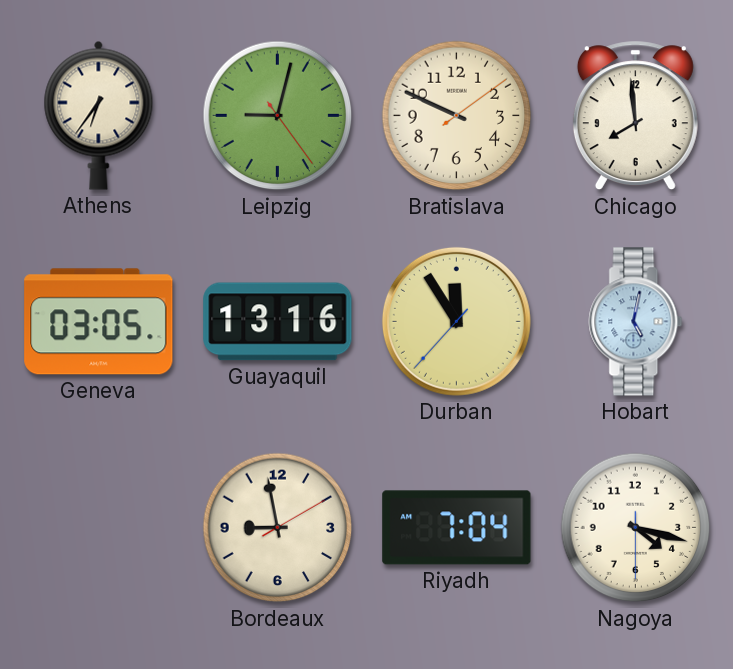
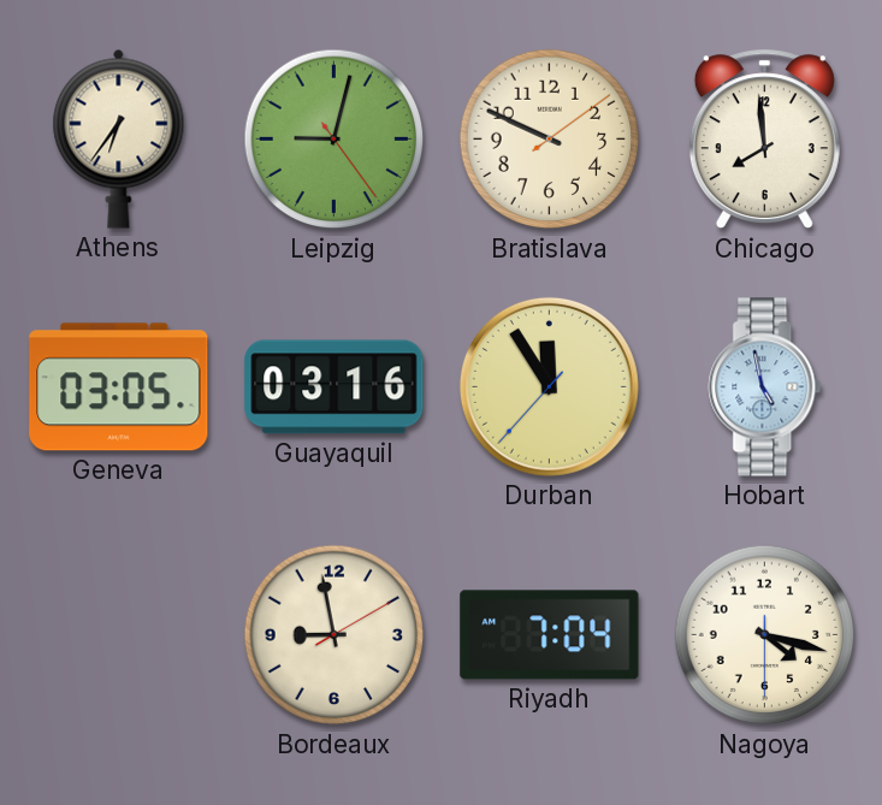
Guayaquil: 13:16 -> 03:16 (335, 387)
Hobart: 5:02 -> 4:58 (765, 387)
